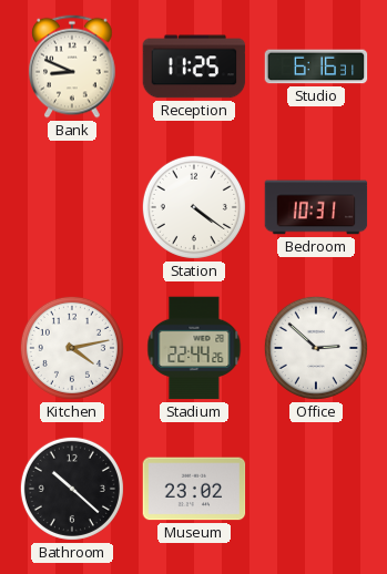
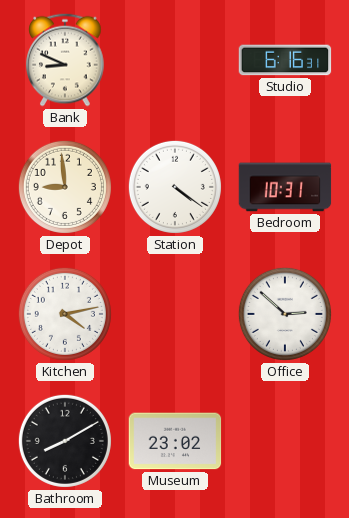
Reception: 11:25 -> none (194, 66)
Depot: none -> 8:59 (65, 187)
Stadium: 22:44 -> none (194, 348)
Bathroom: 10:22 -> 8:10 (65, 441)
